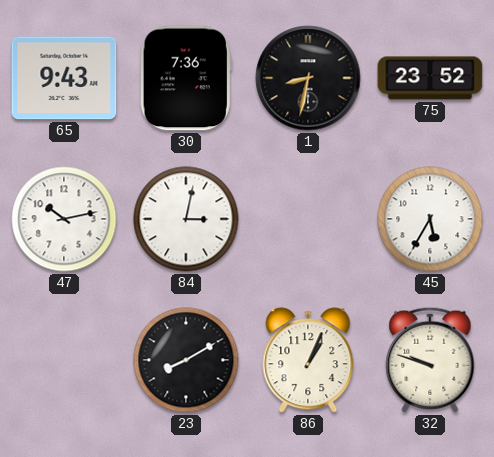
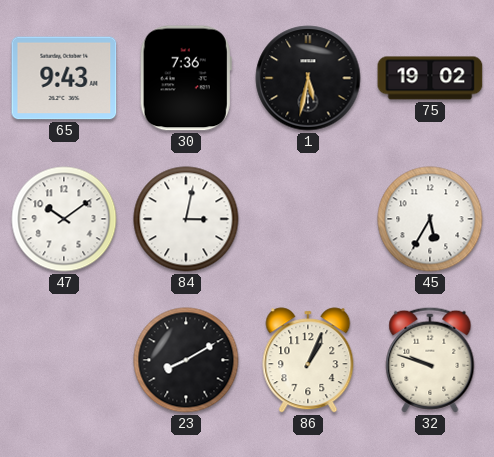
1: 8:32 -> 5:32 (308, 78)
75: 23:52 -> 19:02 (430, 78)
47: 10:13 -> 10:09 (64, 219)
